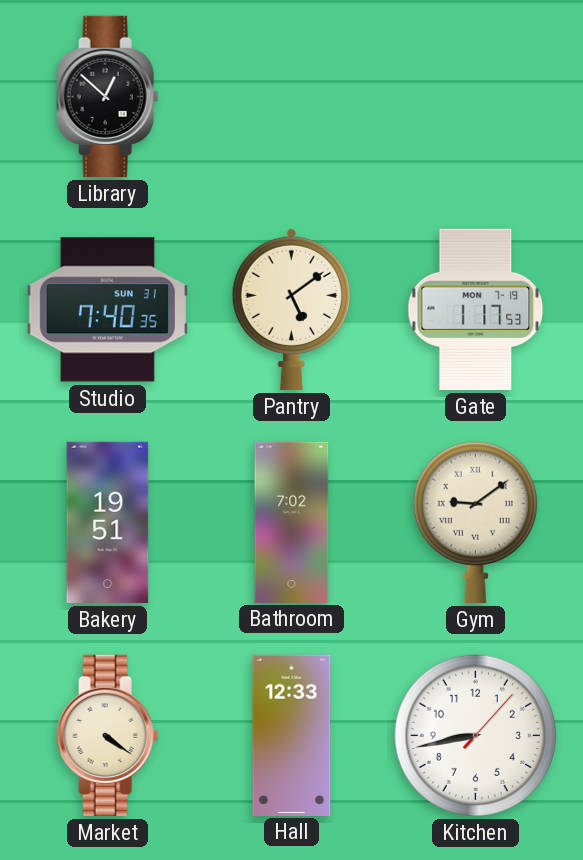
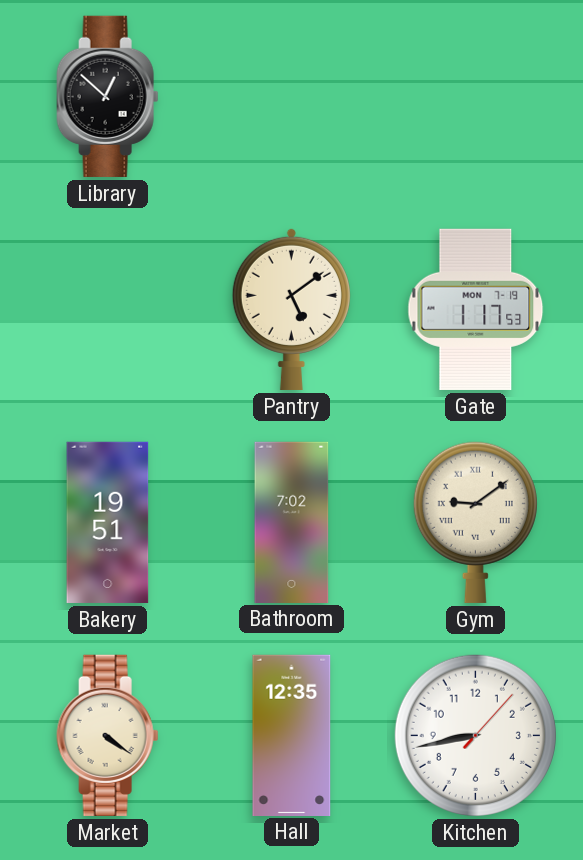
Studio: 7:40 -> none (107, 310)
Hall: 12:33 -> 12:35 (292, 735)
